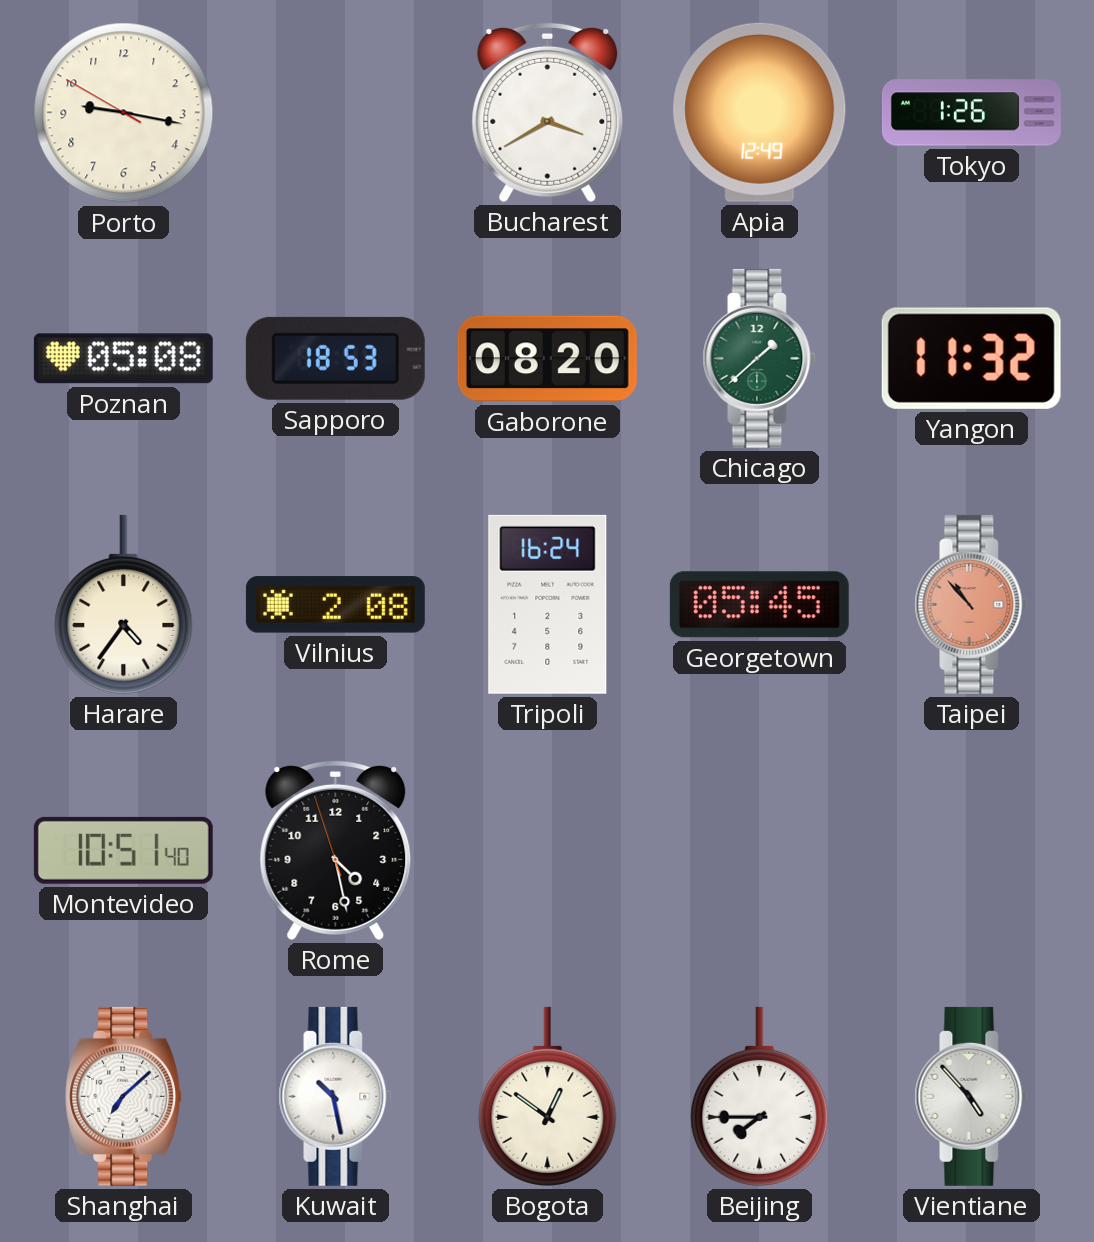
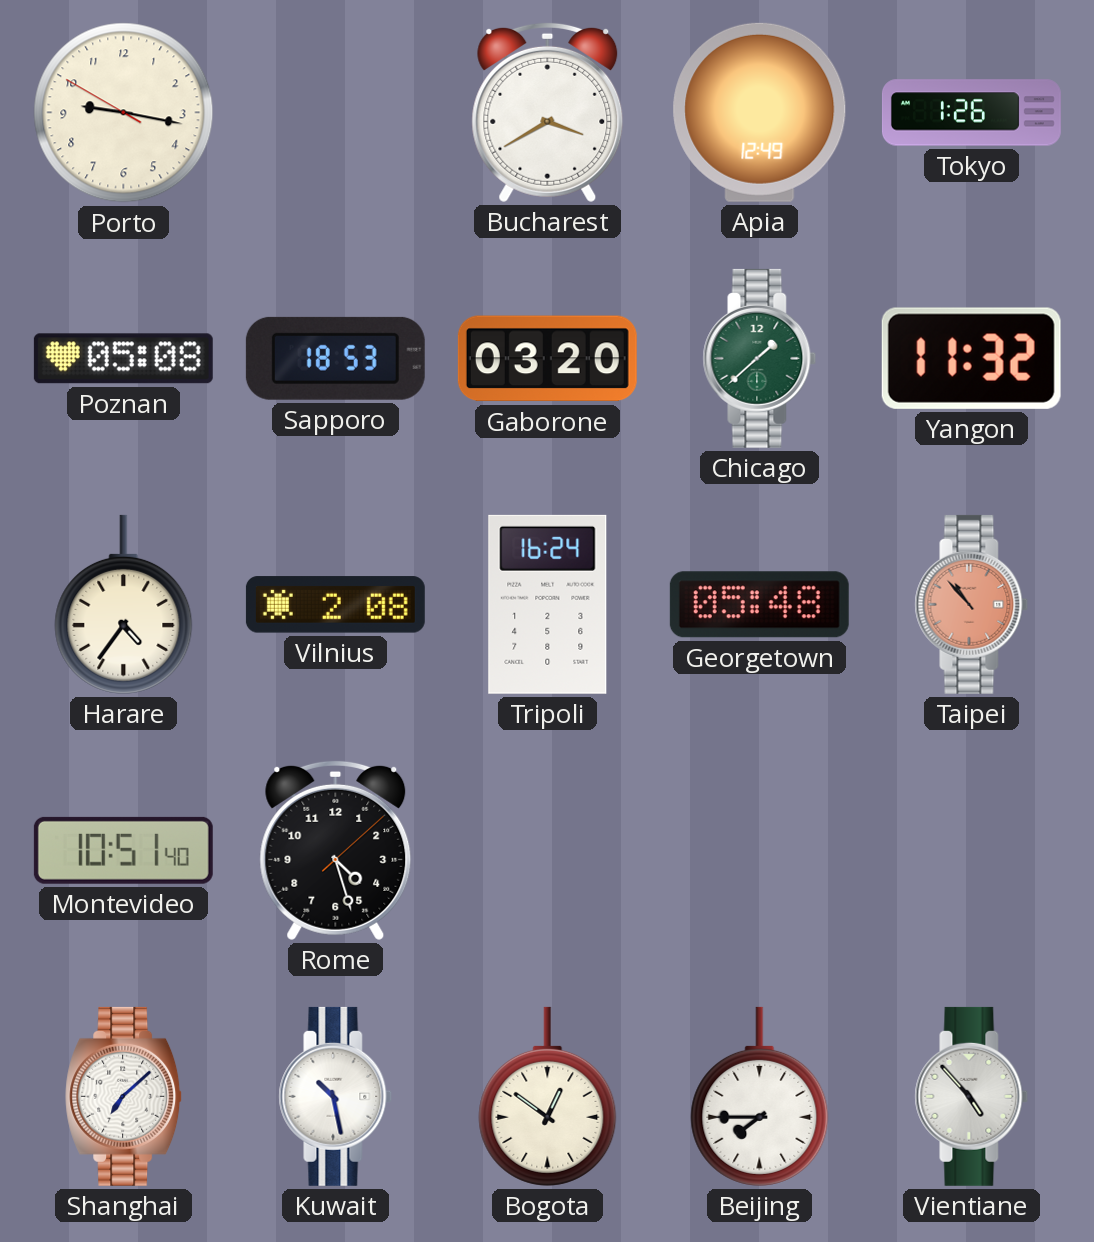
Gaborone: 08:20 -> 03:20 (547, 359)
Georgetown: 05:45 -> 05:48 (759, 605)
Rome: 4:27:57 -> 4:27:08 (336, 850)
